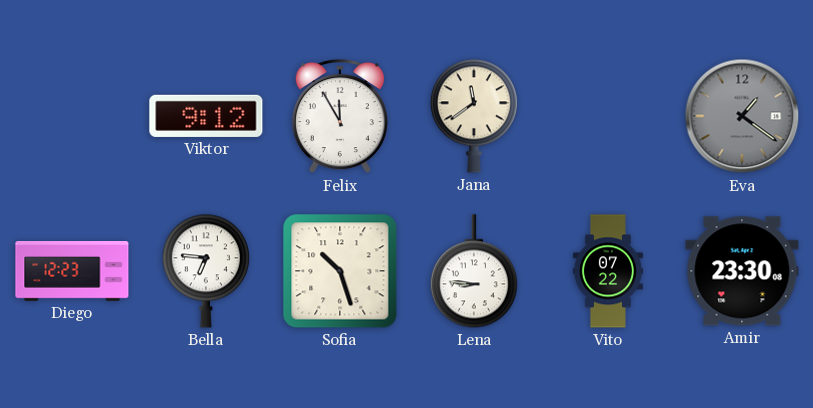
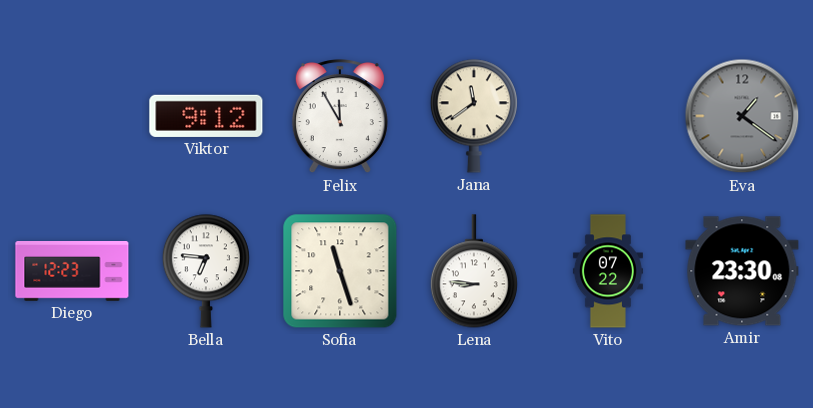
Sofia: 10:27 -> 11:27 (340, 271)
